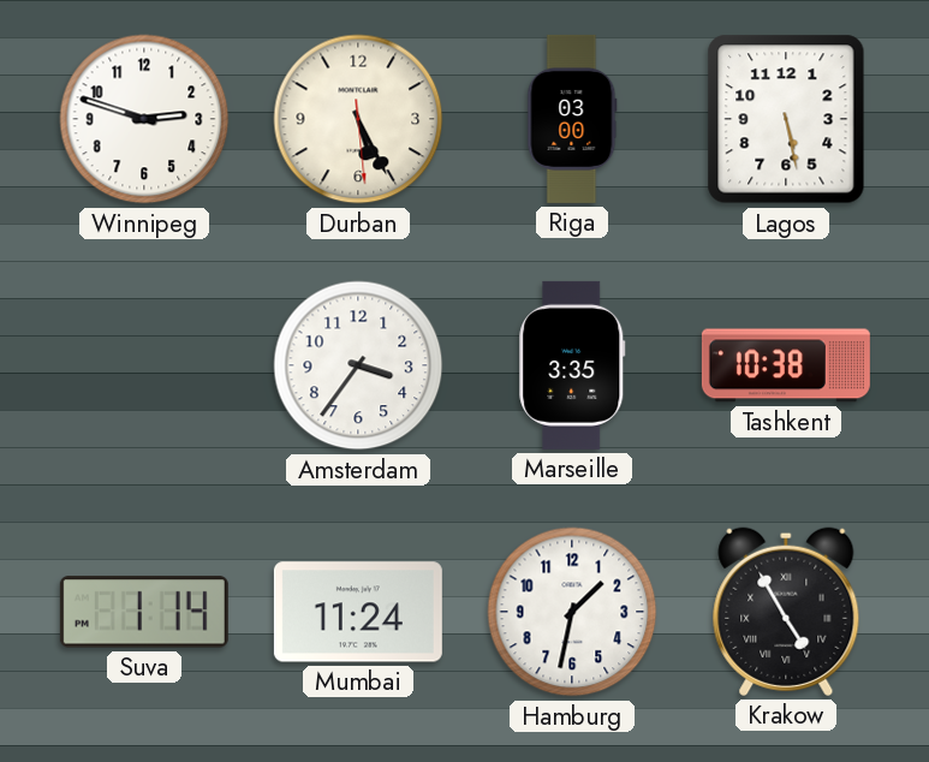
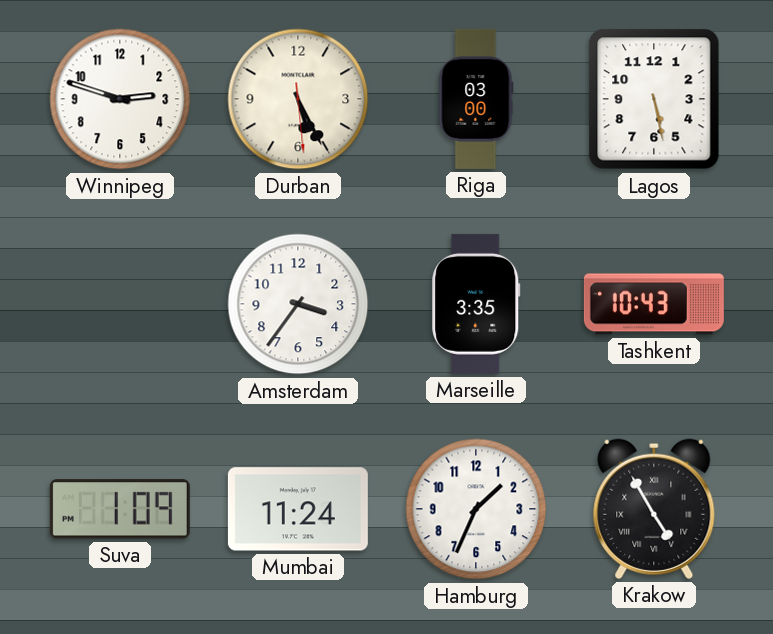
Tashkent: 10:38 -> 10:43 (654, 304)
Suva: 1:14 -> 1:09 (120, 509)
Hamburg: 1:32 -> 1:34 (476, 509)
